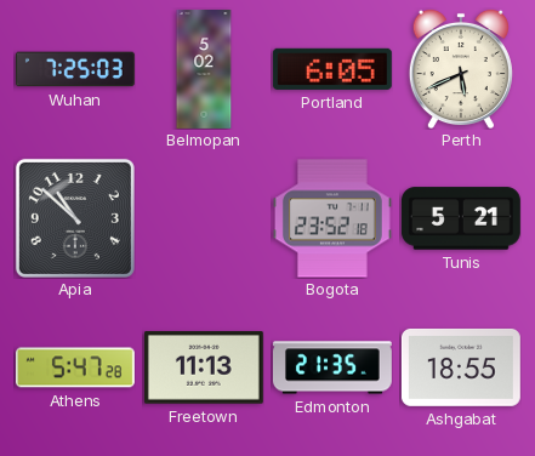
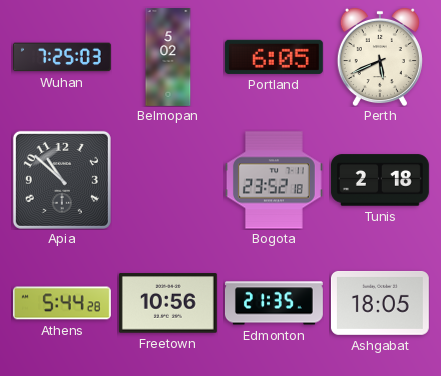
Tunis: 5:21 -> 2:18 (380, 180)
Athens: 5:47 -> 5:44 (62, 303)
Freetown: 11:13 -> 10:56 (168, 303)
Ashgabat: 18:55 -> 18:05 (380, 303)
